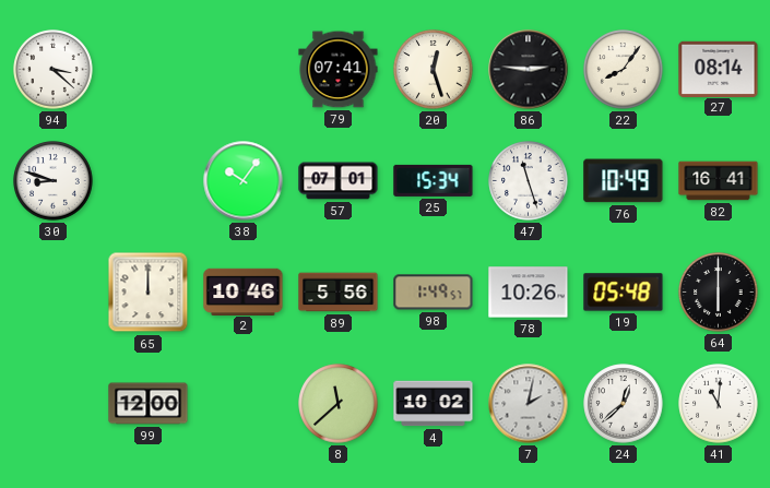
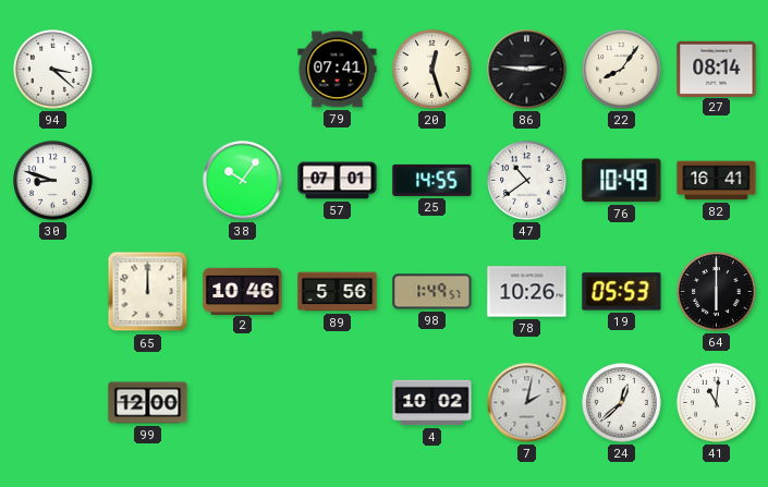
25: 15:34 -> 14:55 (432, 180)
47: 11:27 -> 10:39 (527, 181)
19: 05:48 -> 05:53 (622, 292)
8: 11:38 -> none (339, 404)
